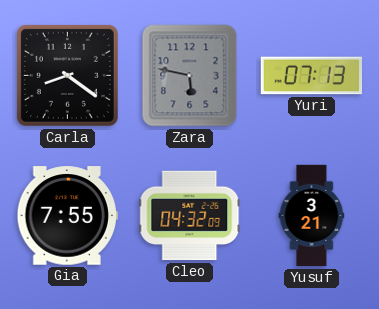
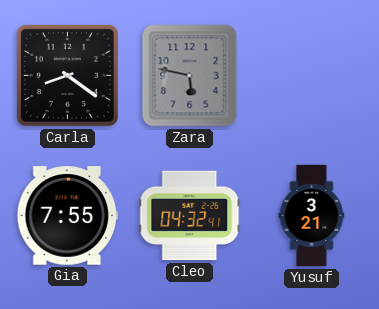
Yuri: 07:13 -> none (311, 76)
Cleo: 04:32:09 -> 04:32:41 (190, 216)
